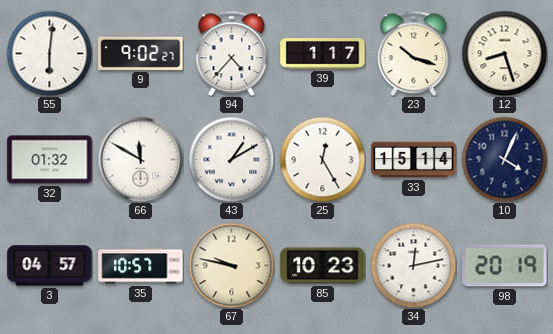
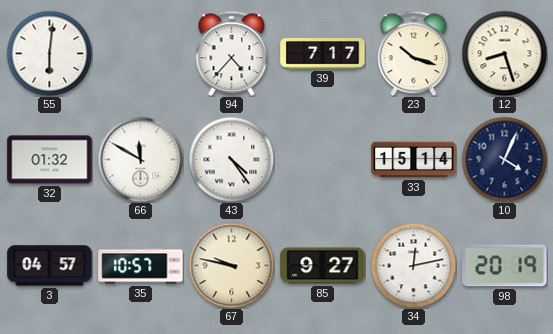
9: 9:02 -> none (141, 53)
39: 1:17 -> 7:17 (323, 54)
43: 1:10 -> 4:24 (231, 159)
25: 12:25 -> none (322, 159)
85: 10:23 -> 9:27 (323, 266)
